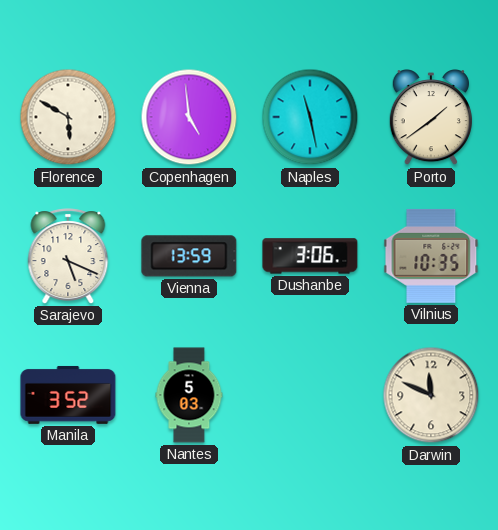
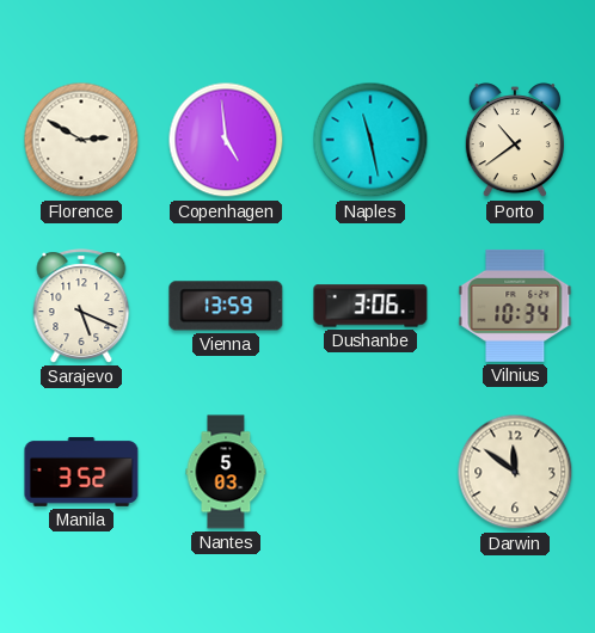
Florence: 5:50 -> 2:50 (81, 140)
Porto: 1:39 -> 10:39 (515, 141)
Vilnius: 10:35 -> 10:34 (515, 306)
Darwin: 11:49 -> 11:51 (515, 472)
